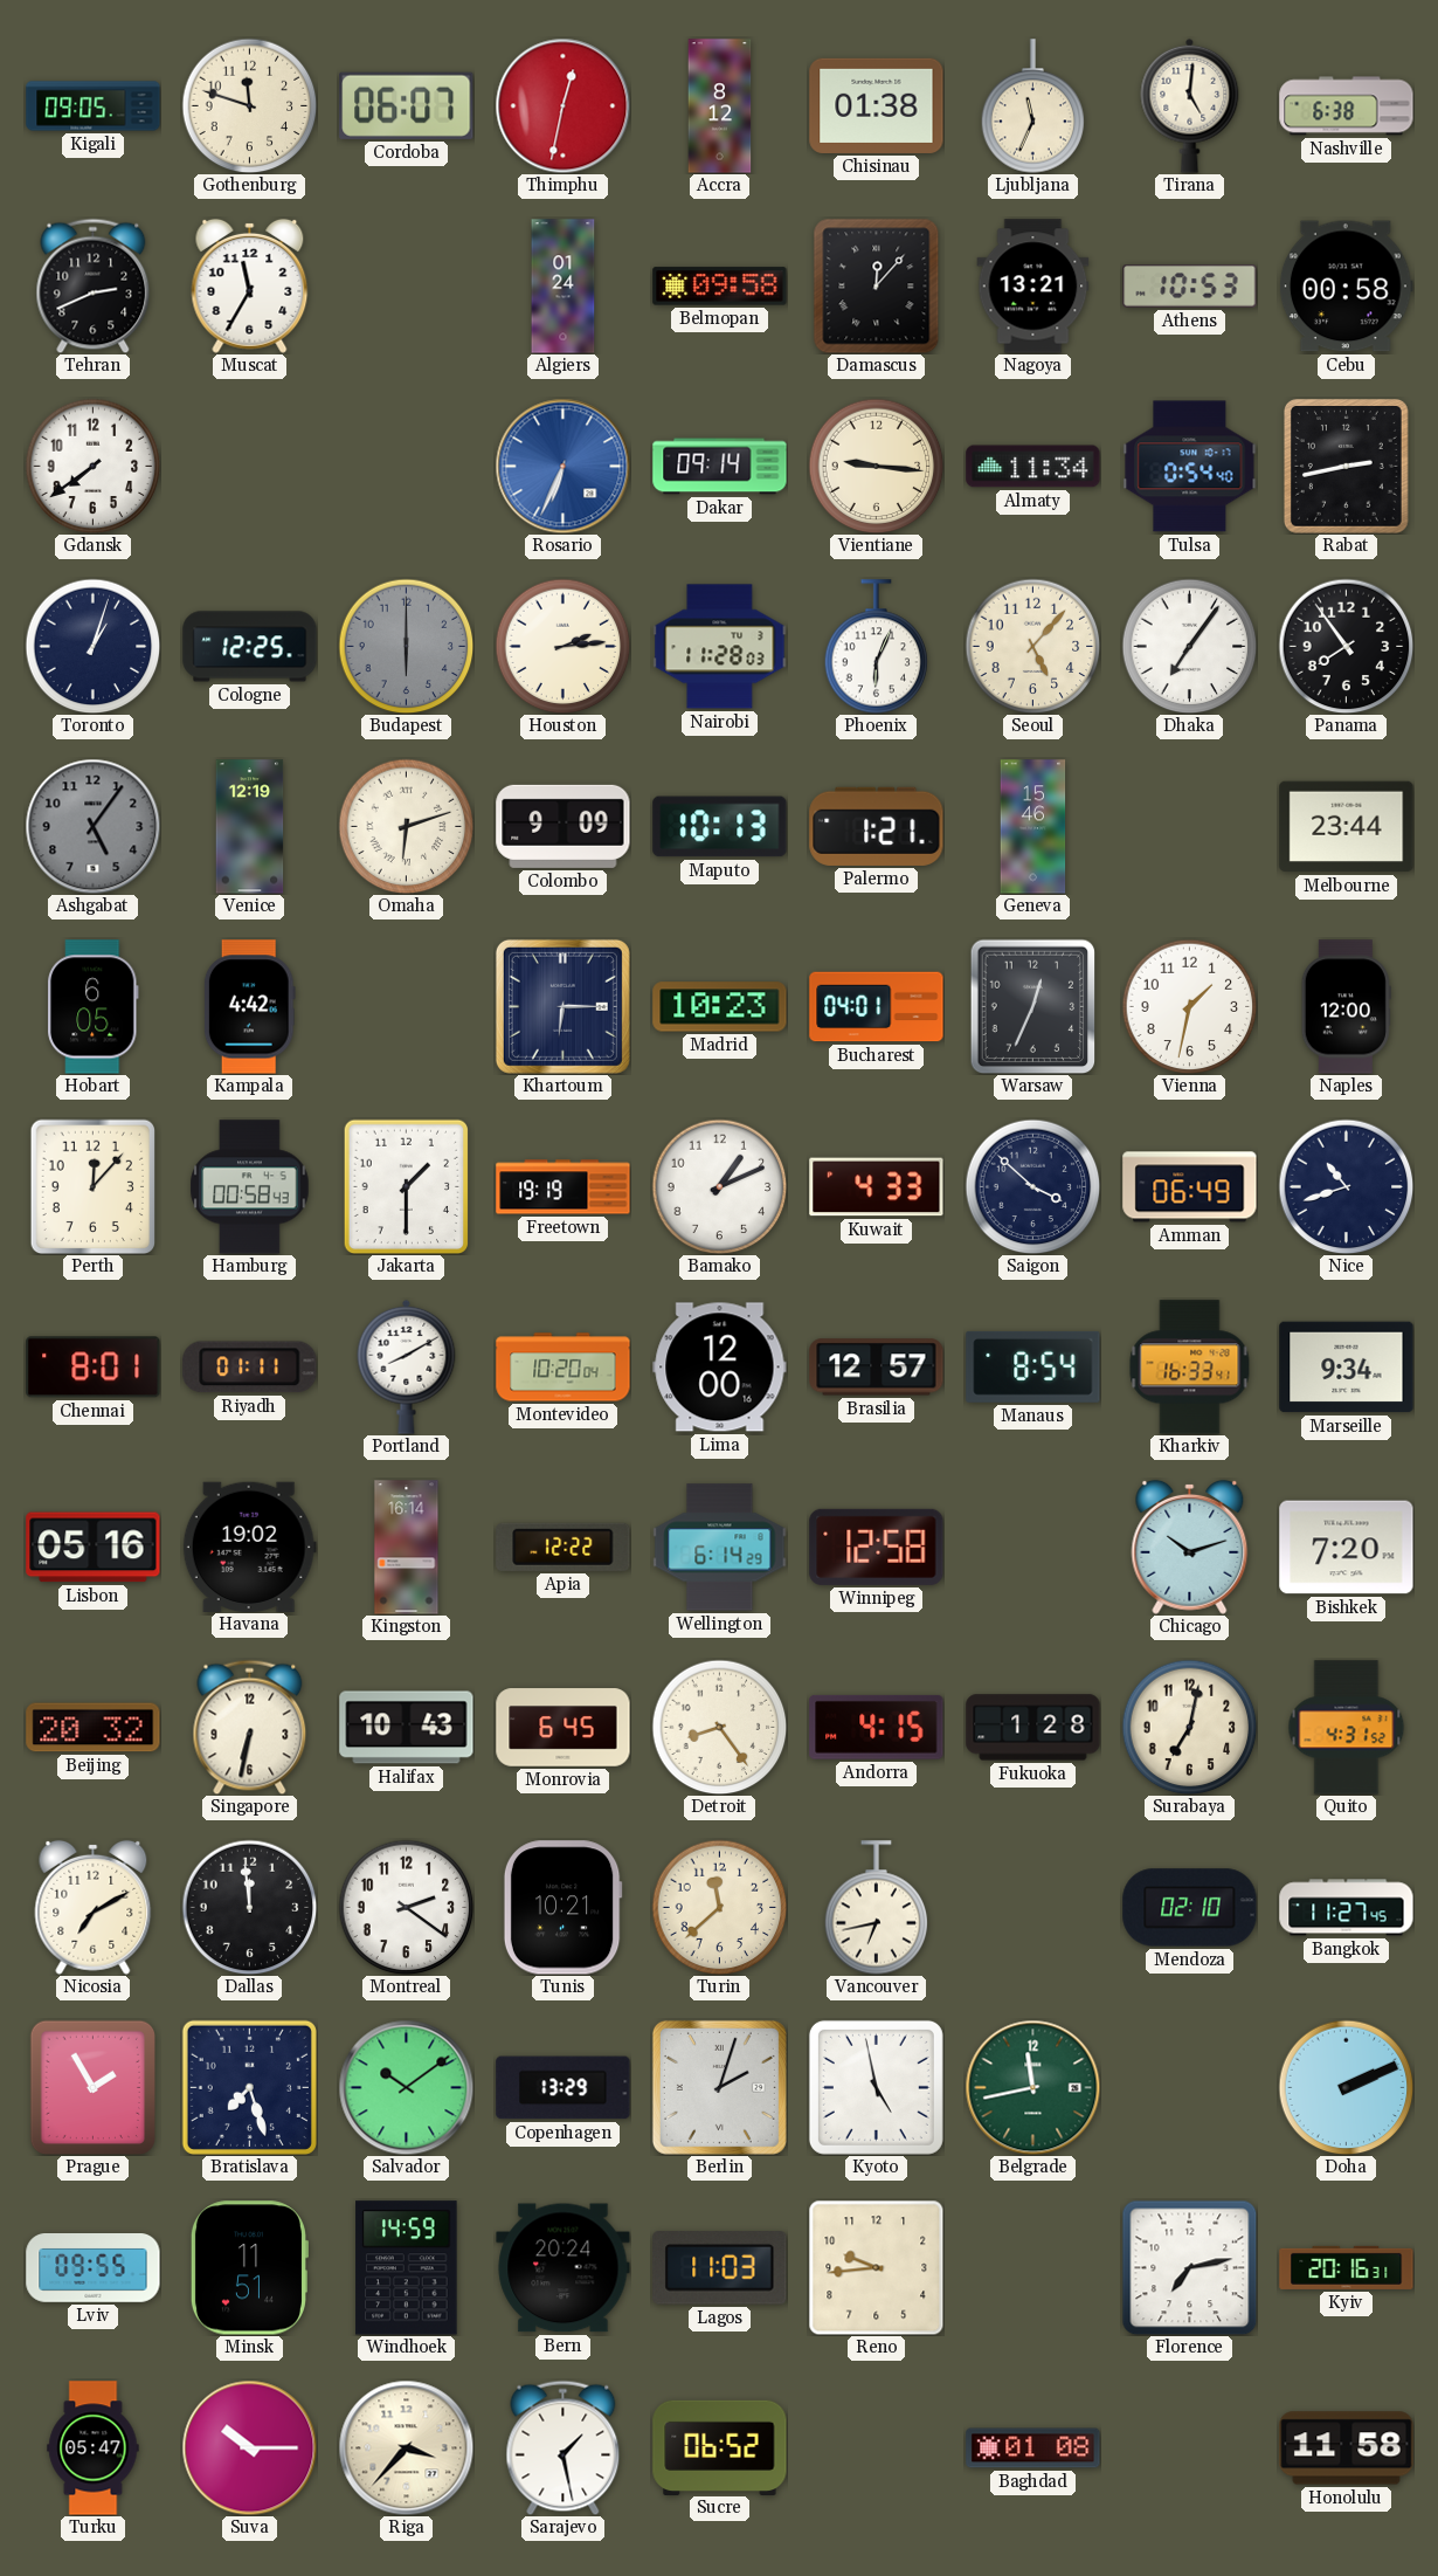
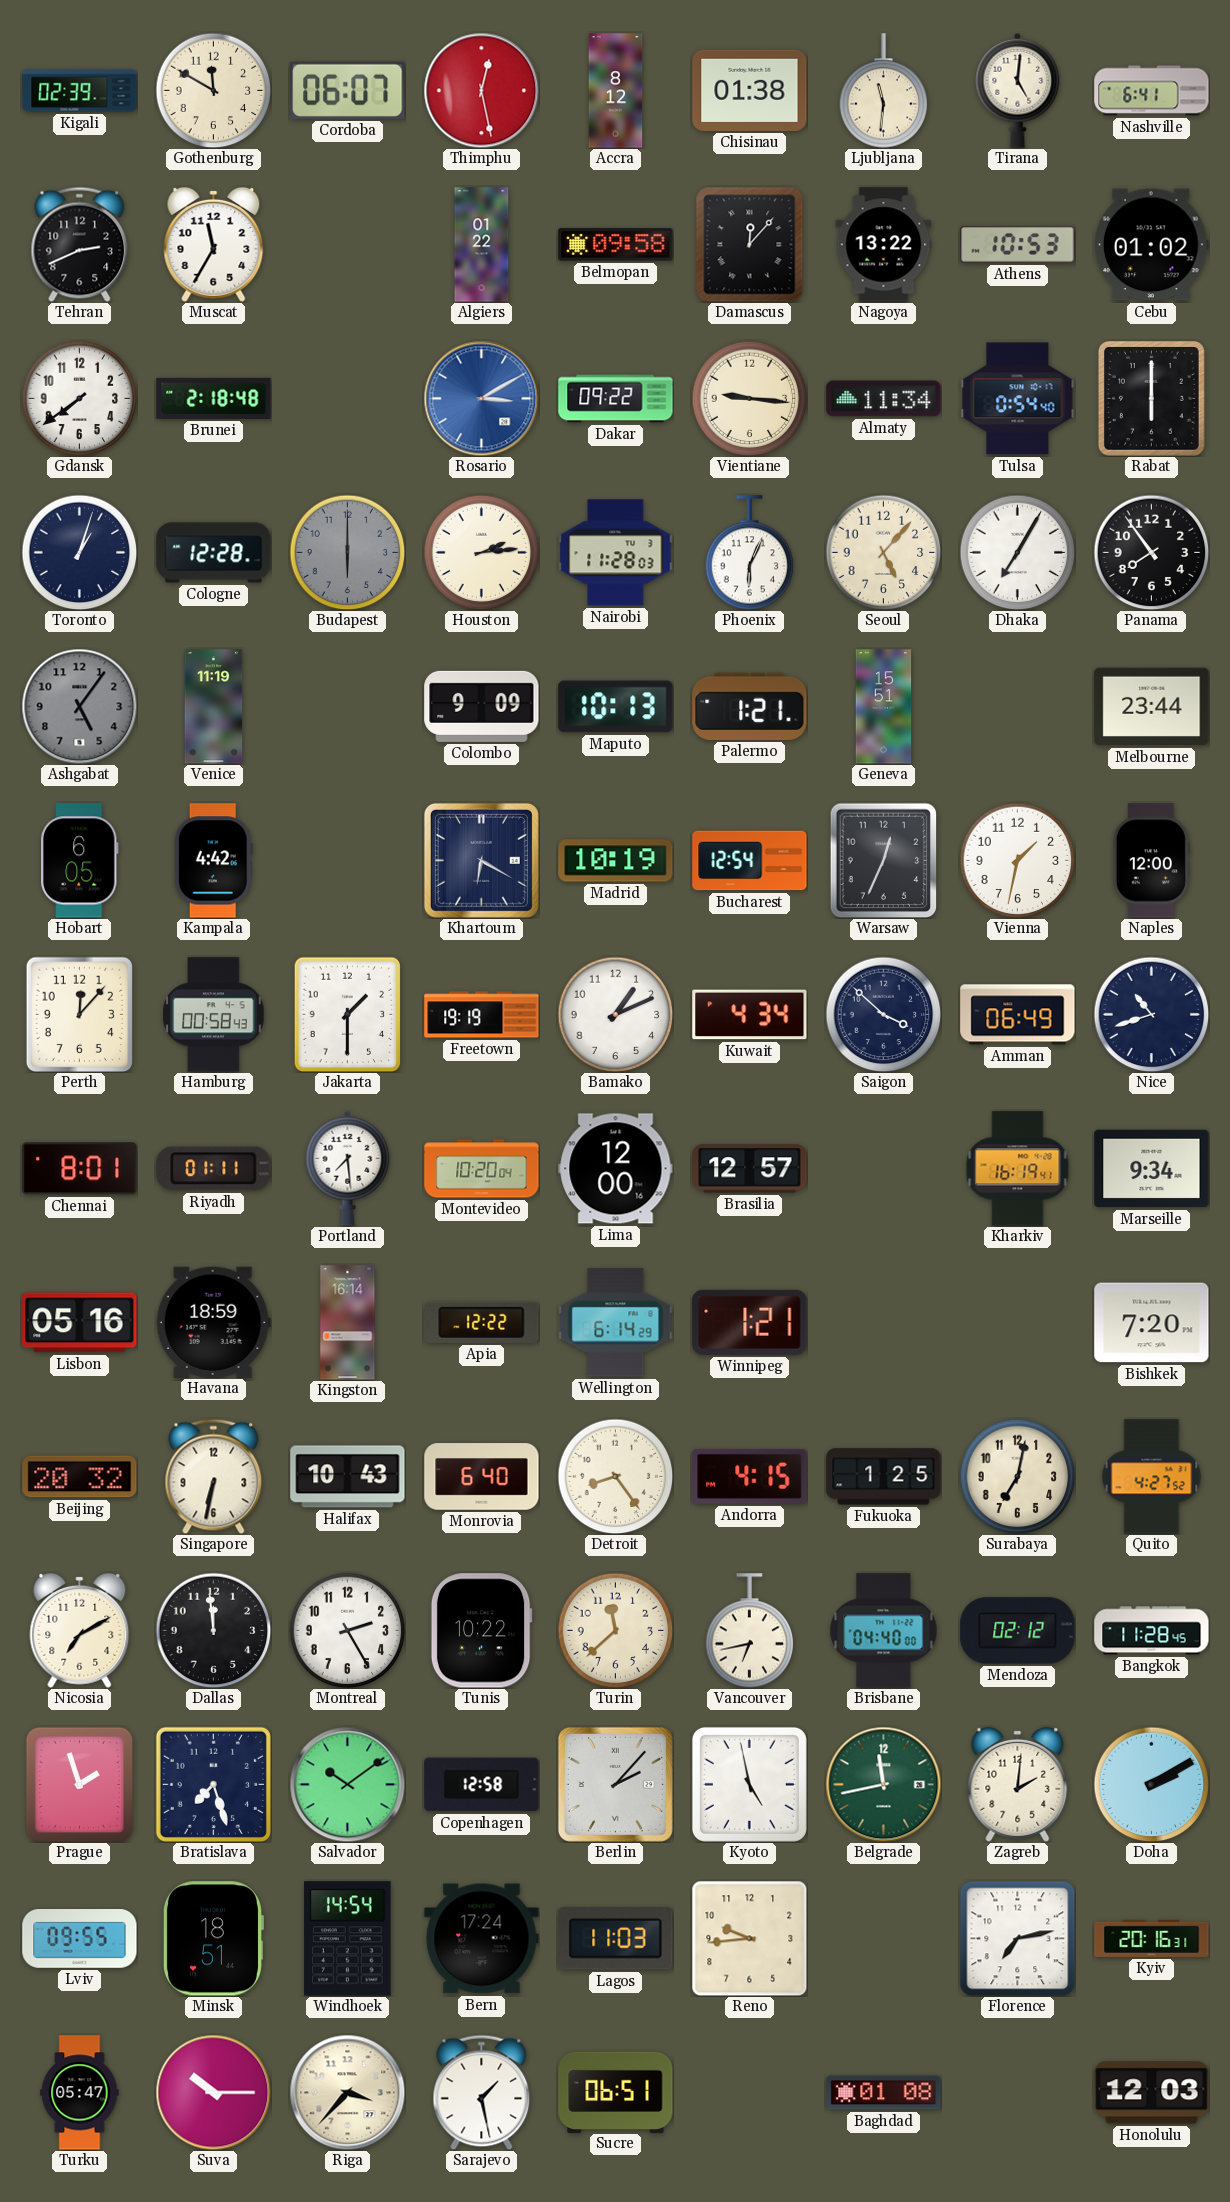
Kigali: 09:05 -> 02:39 (80, 91)
Gothenburg: 11:48 -> 11:50 (213, 90)
Thimphu: 12:32 -> 12:28 (481, 90)
Ljubljana: 11:34 -> 11:31 (884, 91)
Nashville: 6:38 -> 6:41 (1152, 91)
Algiers: 01:24 -> 01:22 (482, 245)
Nagoya: 13:21 -> 13:22 (884, 245)
Cebu: 00:58 -> 01:02 (1151, 245)
Brunei: none -> 2:18 (214, 398)
Rosario: 6:34 -> 3:10 (481, 398)
Dakar: 09:14 -> 09:22 (616, 399)
Rabat: 2:43 -> 6:00 (1151, 398)
Cologne: 12:25 -> 12:28 (214, 553)
Dhaka: 7:06 -> 7:05 (1017, 552)
Venice: 12:19 -> 11:19 (214, 707)
Omaha: 6:12 -> none (406, 826)
Geneva: 15:46 -> 15:51 (884, 707)
Khartoum: 6:15 -> 6:20 (481, 860)
Madrid: 10:23 -> 10:19 (616, 861)
Bucharest: 04:01 -> 12:54 (750, 861)
Kuwait: 4:33 -> 4:34 (750, 1015)
Portland: 8:10 -> 7:29 (348, 1168)
Manaus: 8:54 -> none (1033, 1366)
Kharkiv: 16:33 -> 16:19 (1018, 1169)
Havana: 19:02 -> 18:59 (213, 1322)
Winnipeg: 12:58 -> 1:21 (750, 1322)
Chicago: 10:12 -> none (1190, 1547)
Monrovia: 6:45 -> 6:40 (482, 1477)
Fukuoka: 1:28 -> 1:25 (884, 1477)
Quito: 4:31 -> 4:27 (1152, 1477)
Montreal: 2:21 -> 2:25 (347, 1630)
Tunis: 10:21 -> 10:22 (481, 1631)
Brisbane: none -> 04:40 (884, 1631)
Mendoza: 02:10 -> 02:12 (1018, 1631)
Bangkok: 11:27 -> 11:28 (1152, 1631)
Prague: 1:55 -> 1:57 (79, 1784)
Copenhagen: 13:29 -> 12:58 (482, 1785)
Berlin: 2:03 -> 2:07 (615, 1784)
Zagreb: none -> 2:01 (1018, 1784)
Doha: 2:11 -> 2:10 (1151, 1784)
Minsk: 11:51 -> 18:51 (212, 1939)
Windhoek: 14:59 -> 14:54 (348, 1939)
Bern: 20:24 -> 17:24 (482, 1939)
Sucre: 06:52 -> 06:51 (616, 2092)
Honolulu: 11:58 -> 12:03 (1152, 2093)
